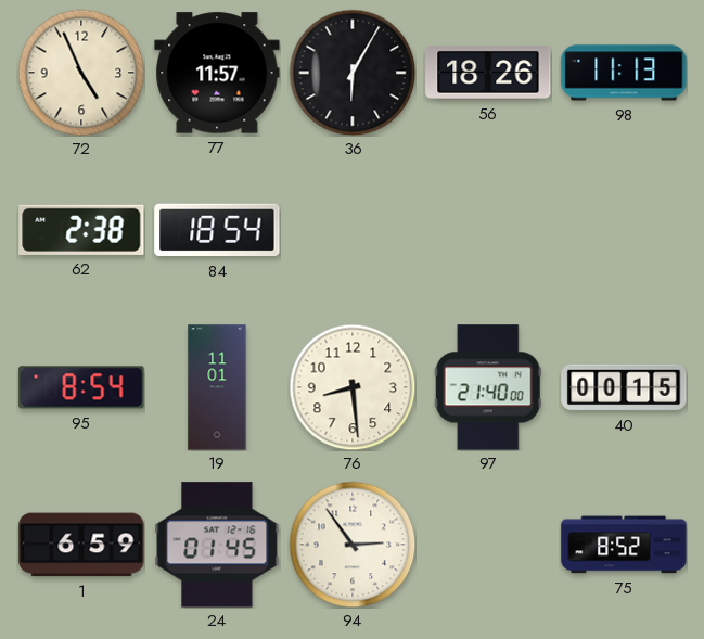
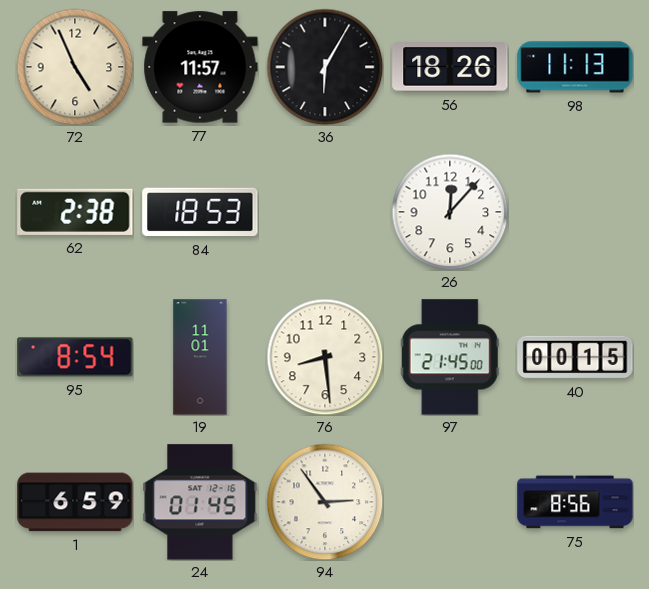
84: 18:54 -> 18:53 (200, 212)
26: none -> 12:07 (450, 212)
97: 21:40 -> 21:45 (450, 357)
75: 8:52 -> 8:56 (575, 502)
